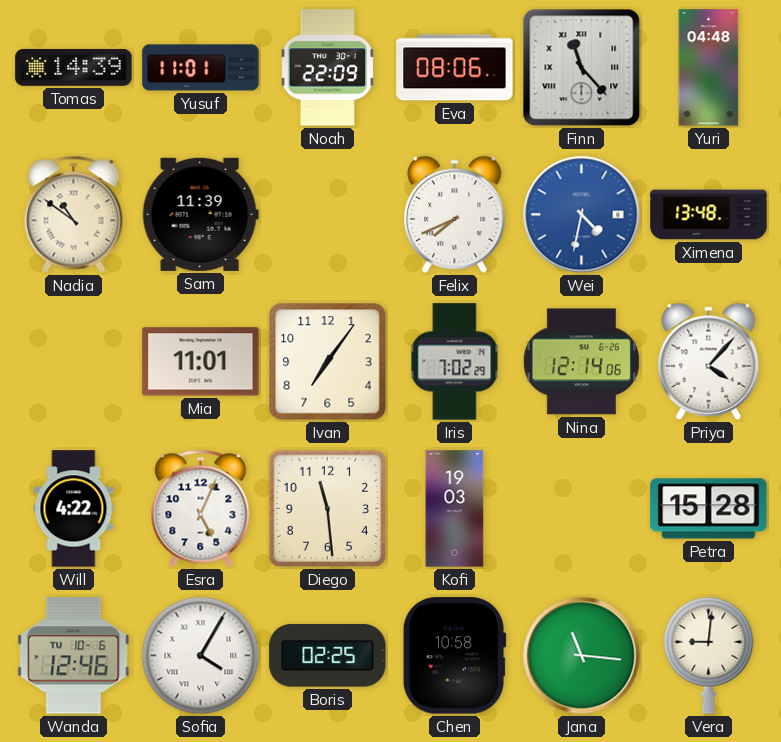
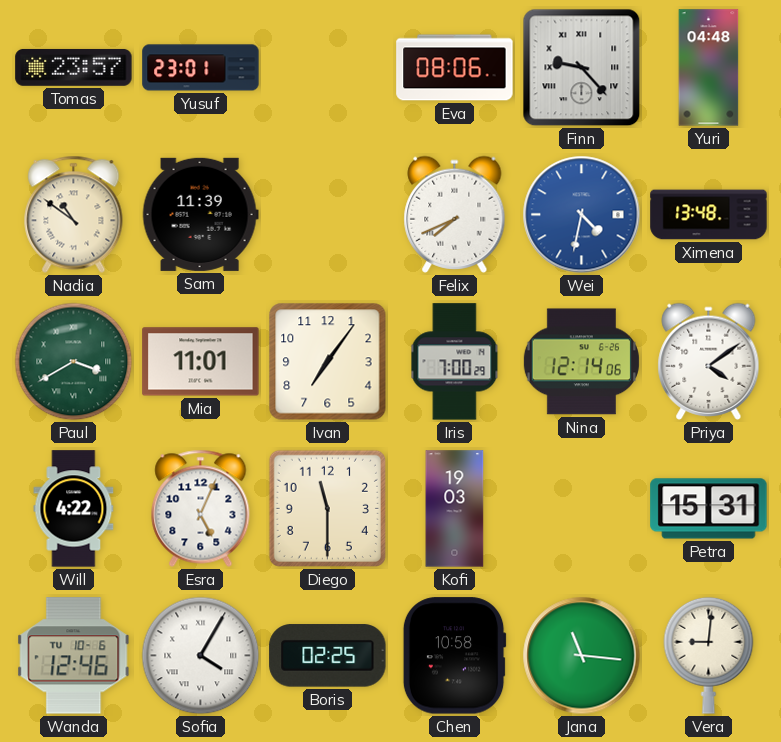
Tomas: 14:39 -> 23:57 (74, 67)
Yusuf: 11:01 -> 23:01 (201, 68)
Noah: 22:09 -> none (328, 68)
Finn: 11:23 -> 9:23 (582, 68)
Paul: none -> 3:40 (74, 362)
Iris: 7:02 -> 7:00 (455, 362)
Priya: 4:07 -> 4:09 (709, 361)
Diego: 11:29 -> 11:30 (327, 508)
Petra: 15:28 -> 15:31 (709, 509)
